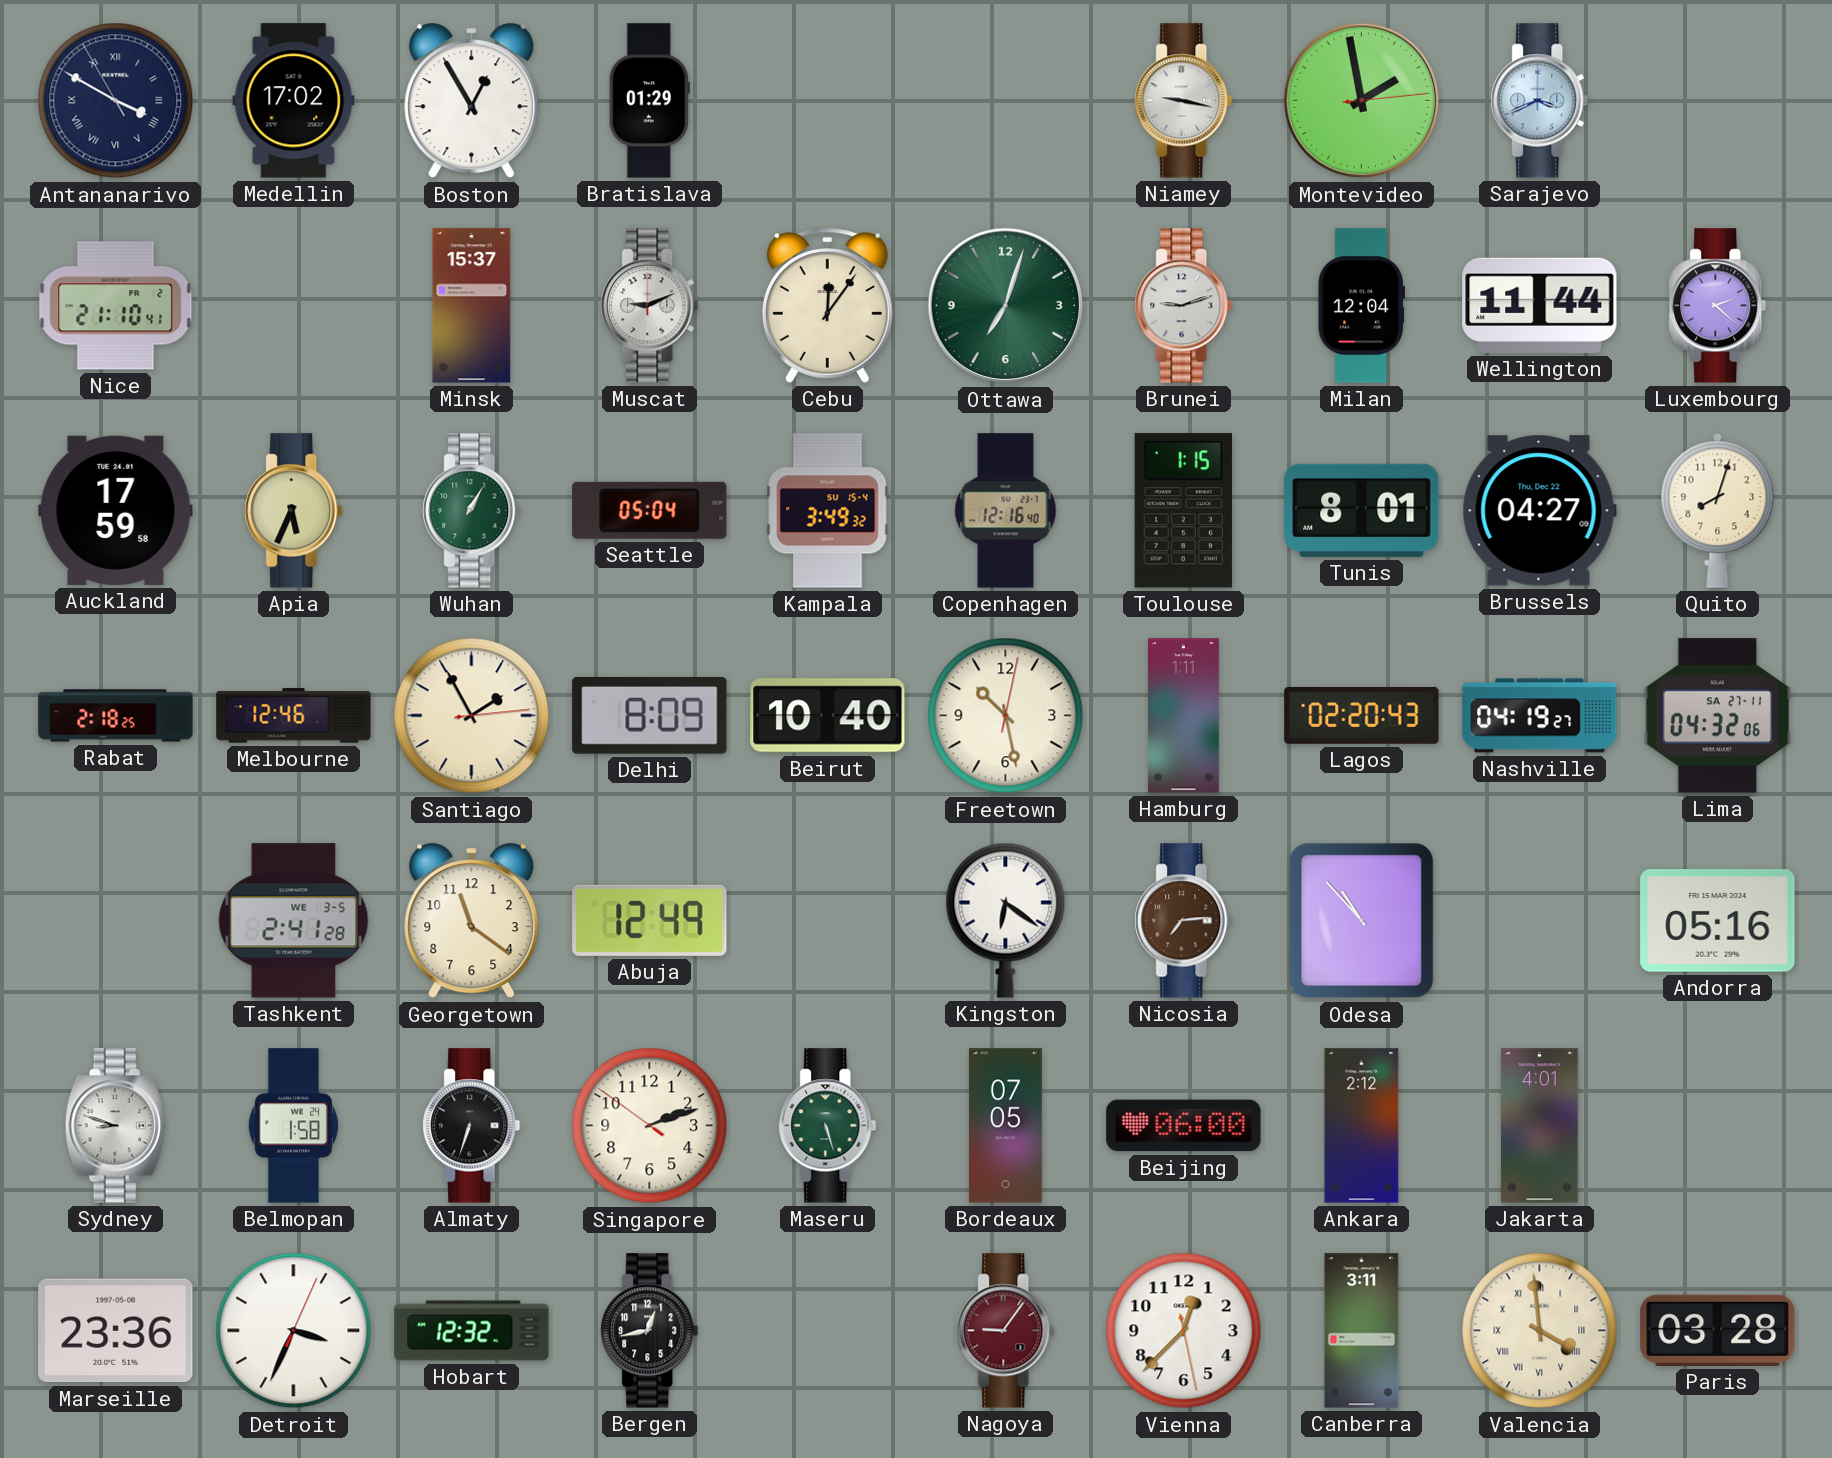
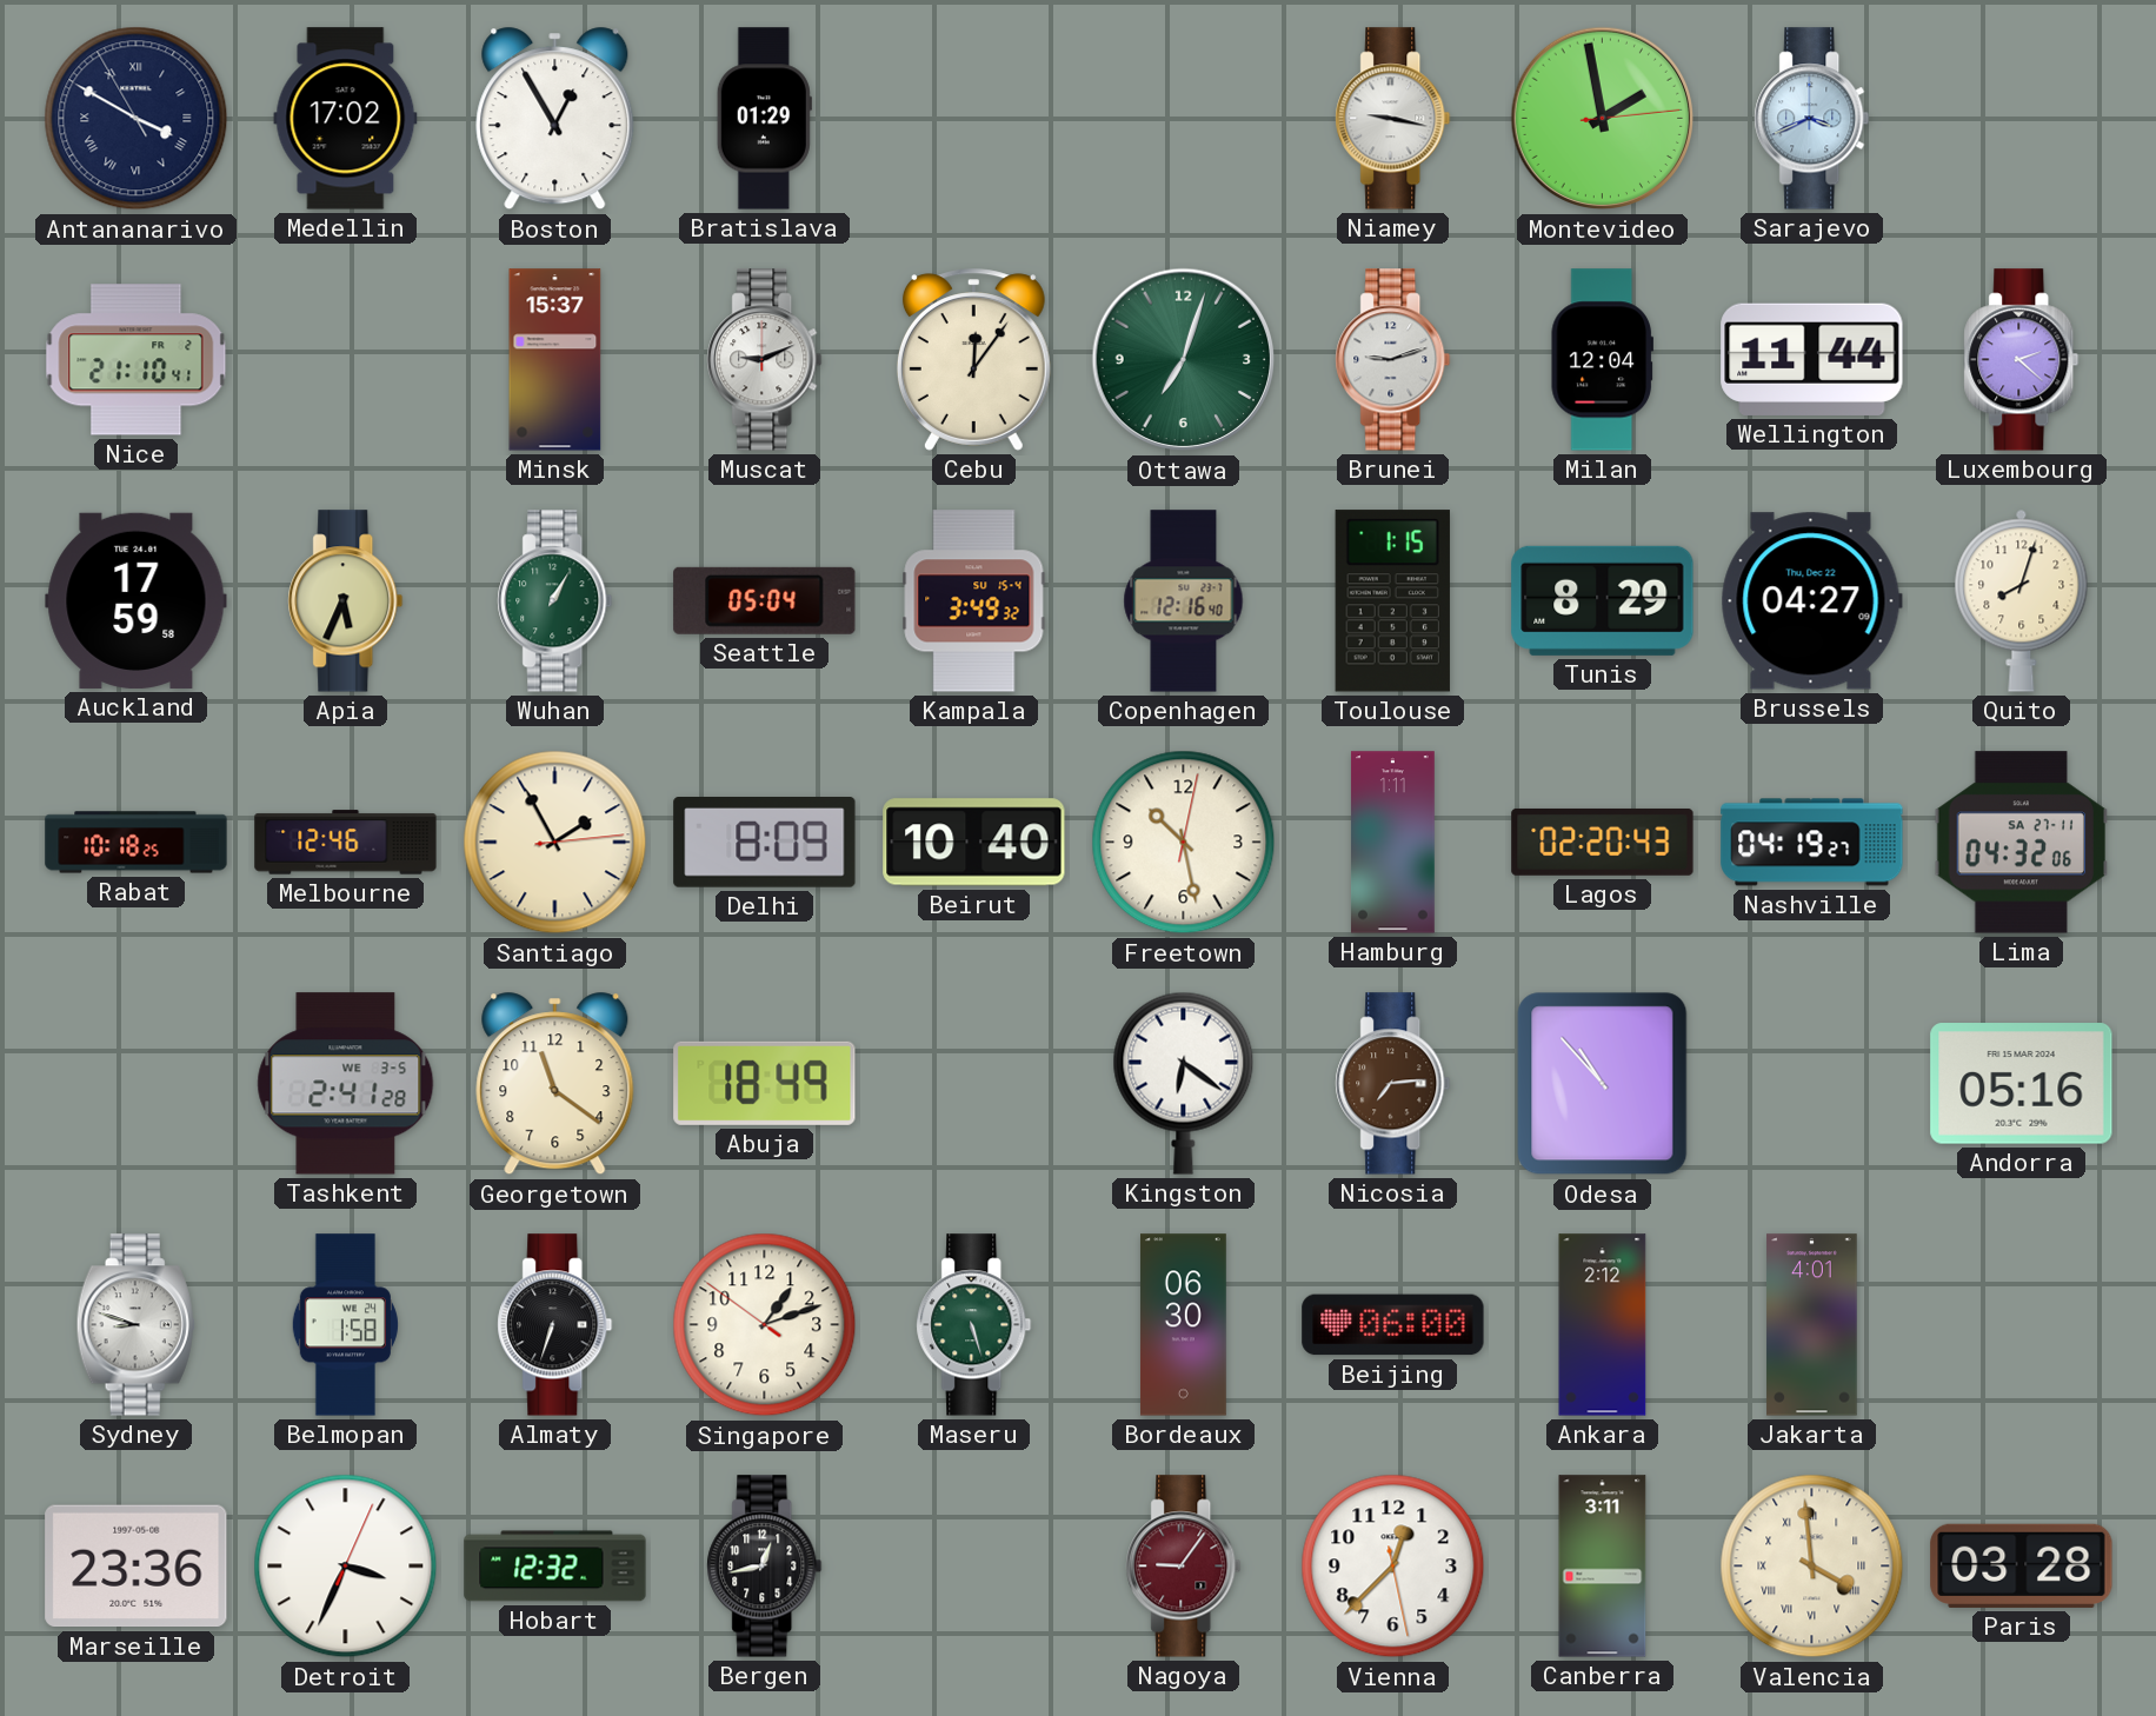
Tunis: 8:01 -> 8:29 (1603, 600)
Rabat: 2:18 -> 10:18 (137, 843)
Abuja: 12:49 -> 18:49 (765, 1083)
Singapore: 2:11 -> 1:11 (765, 1325)
Bordeaux: 07:05 -> 06:30 (1183, 1325)
